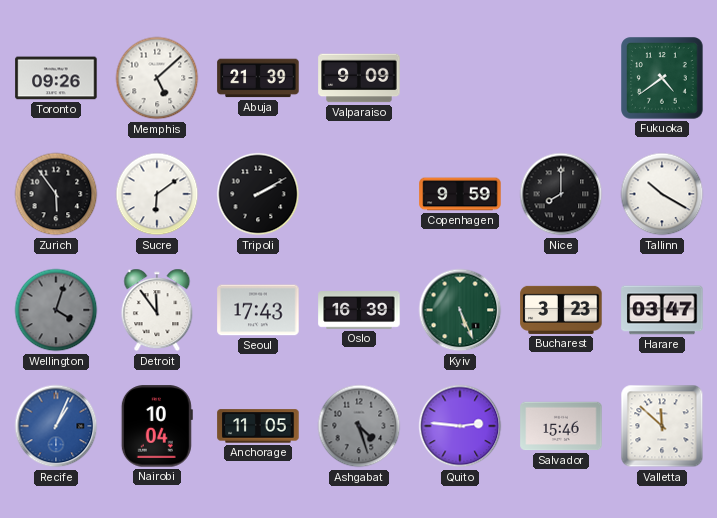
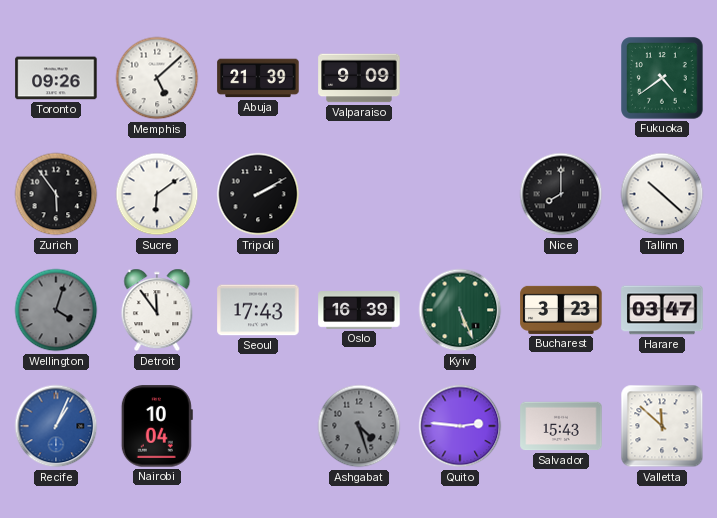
Copenhagen: 9:59 -> none (460, 194)
Tallinn: 10:20 -> 10:22 (662, 194)
Anchorage: 11:05 -> none (258, 426)
Salvador: 15:46 -> 15:43 (561, 426)
